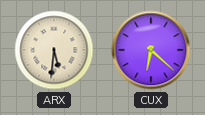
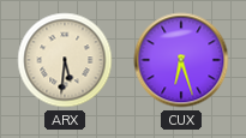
CUX: 6:22 -> 6:27 (181, 60)
